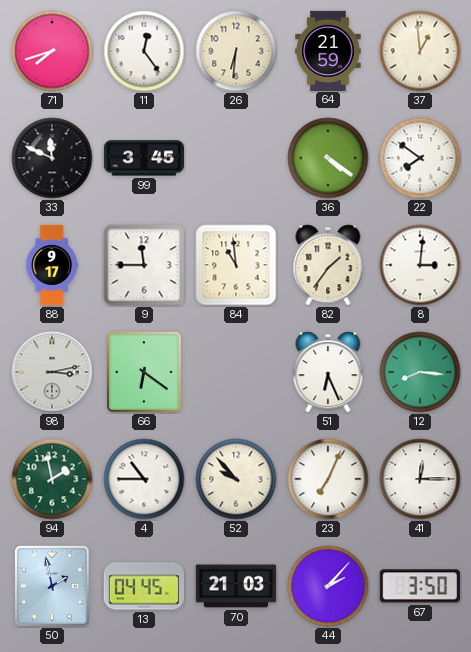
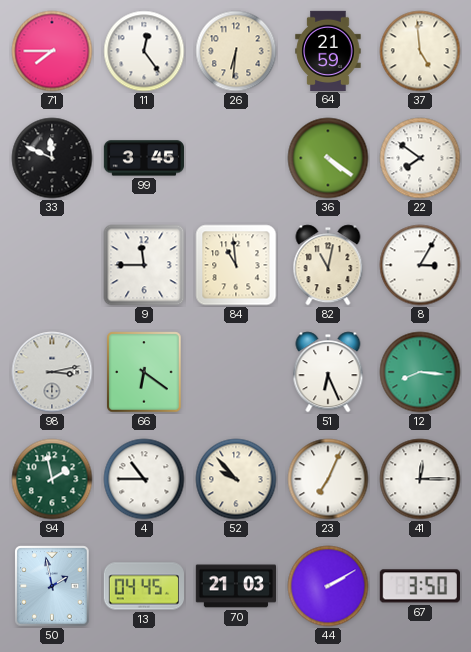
71: 7:42 -> 7:45 (52, 51)
37: 12:59 -> 4:59 (420, 51)
88: 9:17 -> none (52, 265)
82: 1:36 -> 11:02 (328, 265)
8: 3:01 -> 3:05 (420, 265)
44: 2:07 -> 2:10 (328, 586)
